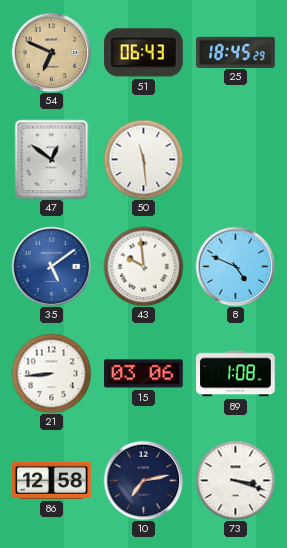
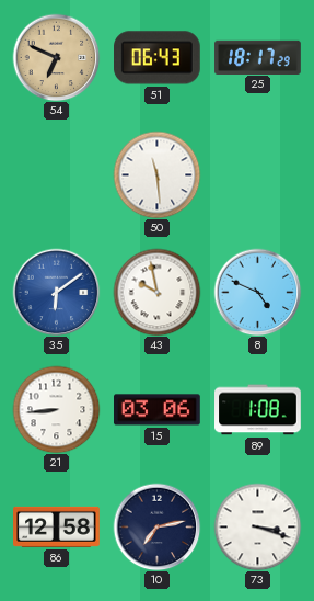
25: 18:45 -> 18:17 (258, 57)
47: 12:51 -> none (52, 159)
35: 5:09 -> 6:09 (56, 292)
43: 9:59 -> 9:58 (156, 292)
